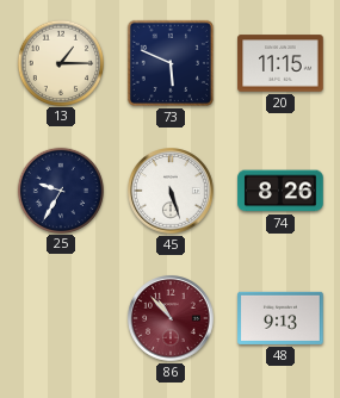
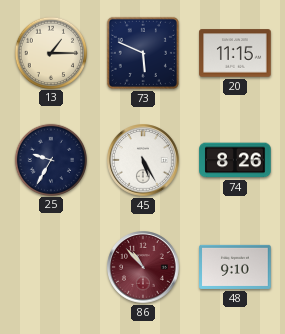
45: 5:27 -> 5:25 (143, 160)
48: 9:13 -> 9:10 (235, 267)
